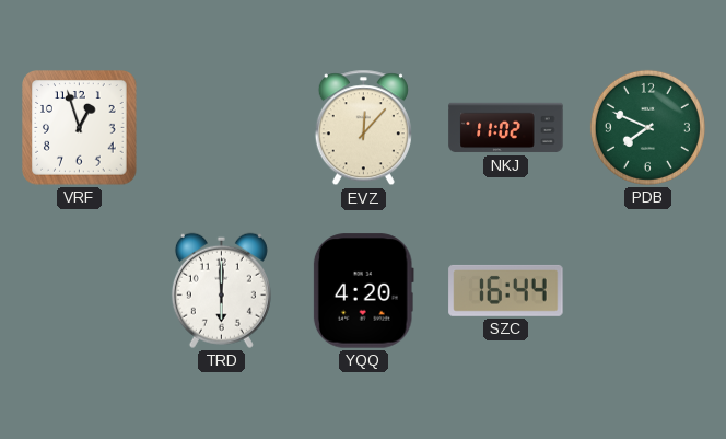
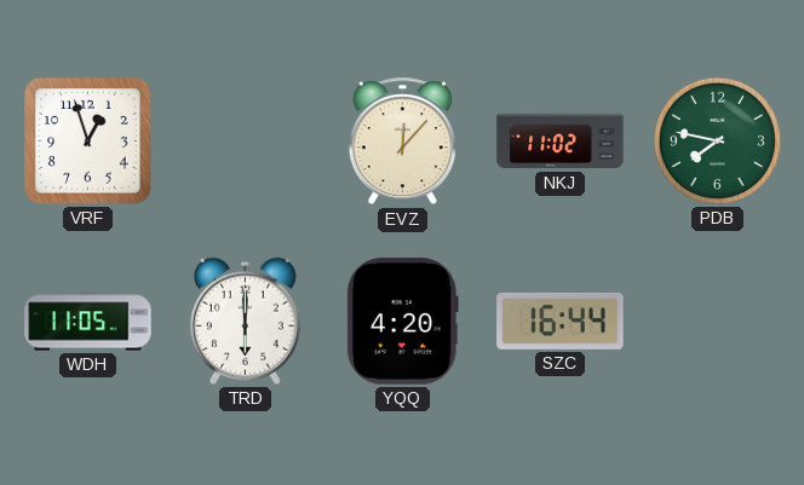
PDB: 7:49 -> 7:47 (717, 140)
WDH: none -> 11:05 (88, 322)
